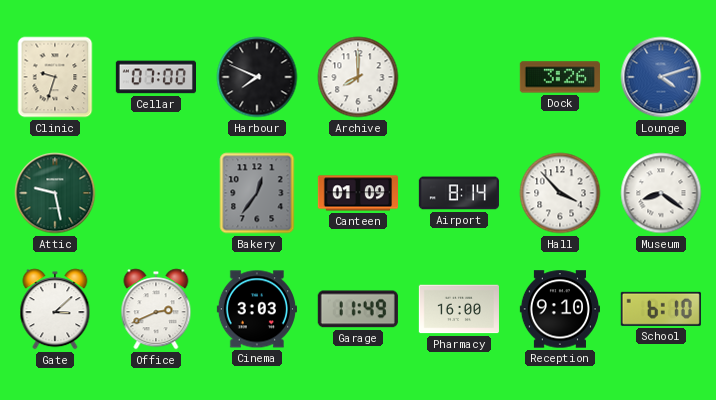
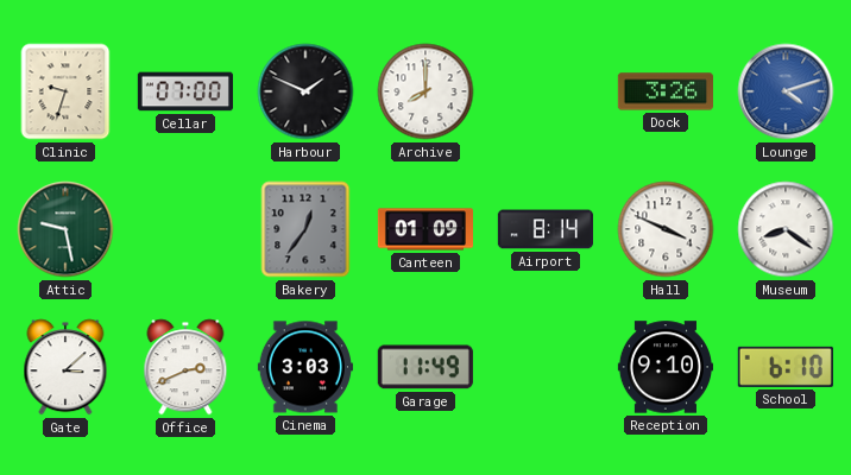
Harbour: 7:49 -> 1:49 (305, 91)
Hall: 3:53 -> 3:49 (666, 229)
Pharmacy: 16:00 -> none (459, 309)
